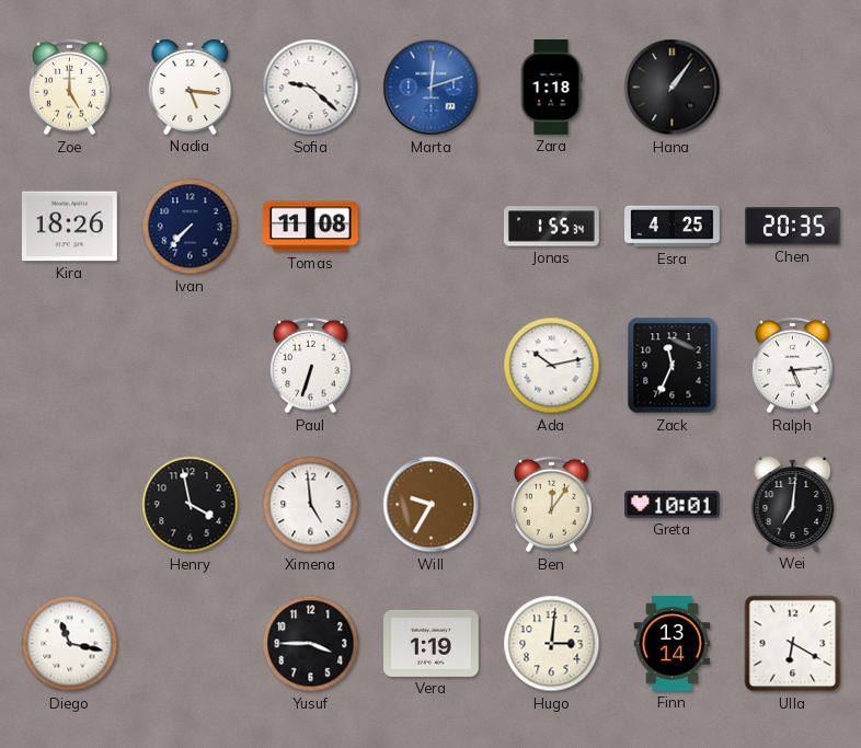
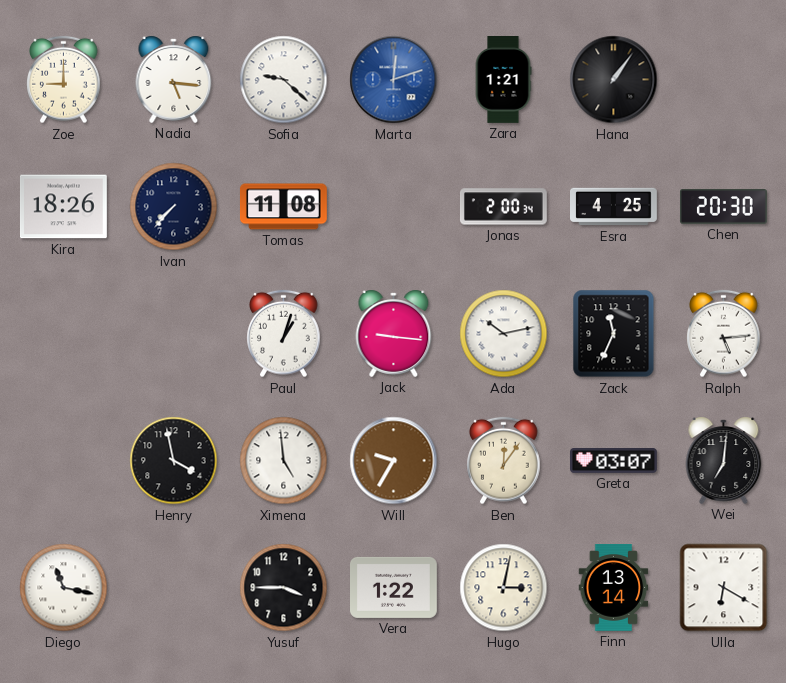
Zoe: 5:00 -> 9:00 (64, 80)
Zara: 1:18 -> 1:21 (503, 80)
Jonas: 1:55 -> 2:00 (503, 207)
Chen: 20:35 -> 20:30 (724, 207)
Paul: 6:33 -> 1:03 (284, 334)
Jack: none -> 9:16 (394, 333)
Greta: 10:01 -> 03:07 (614, 461)
Vera: 1:19 -> 1:22 (394, 587)
Hugo: 3:01 -> 3:02 (504, 588)
